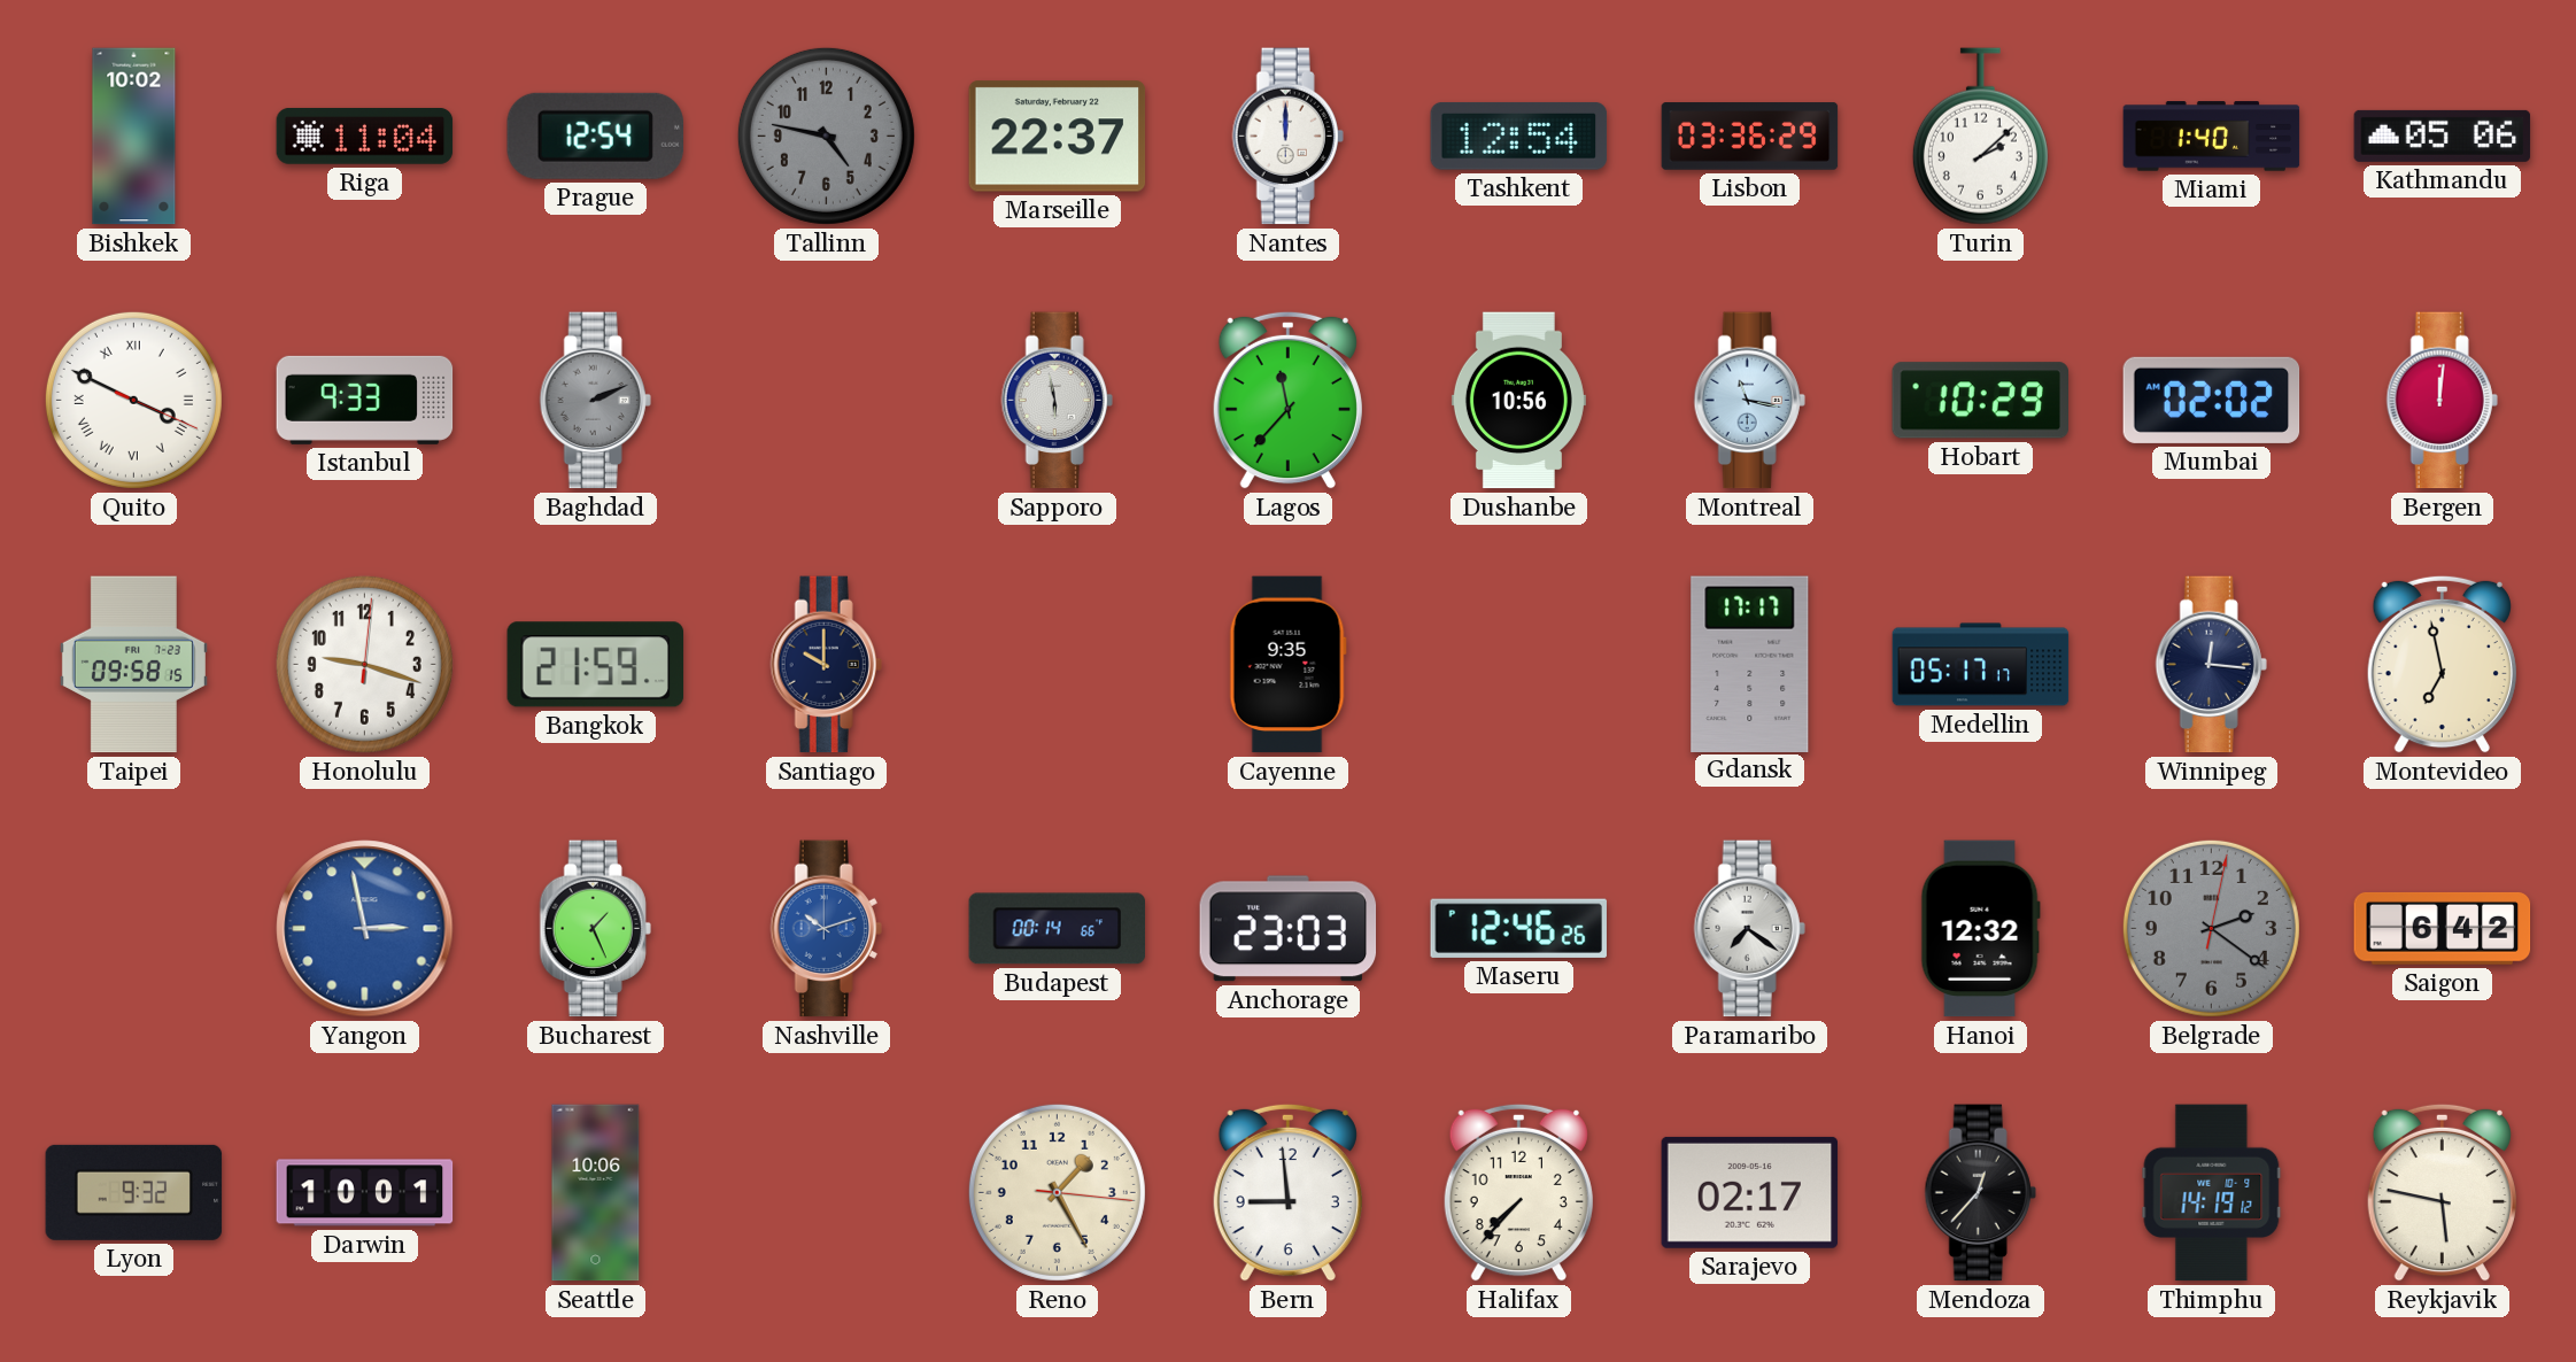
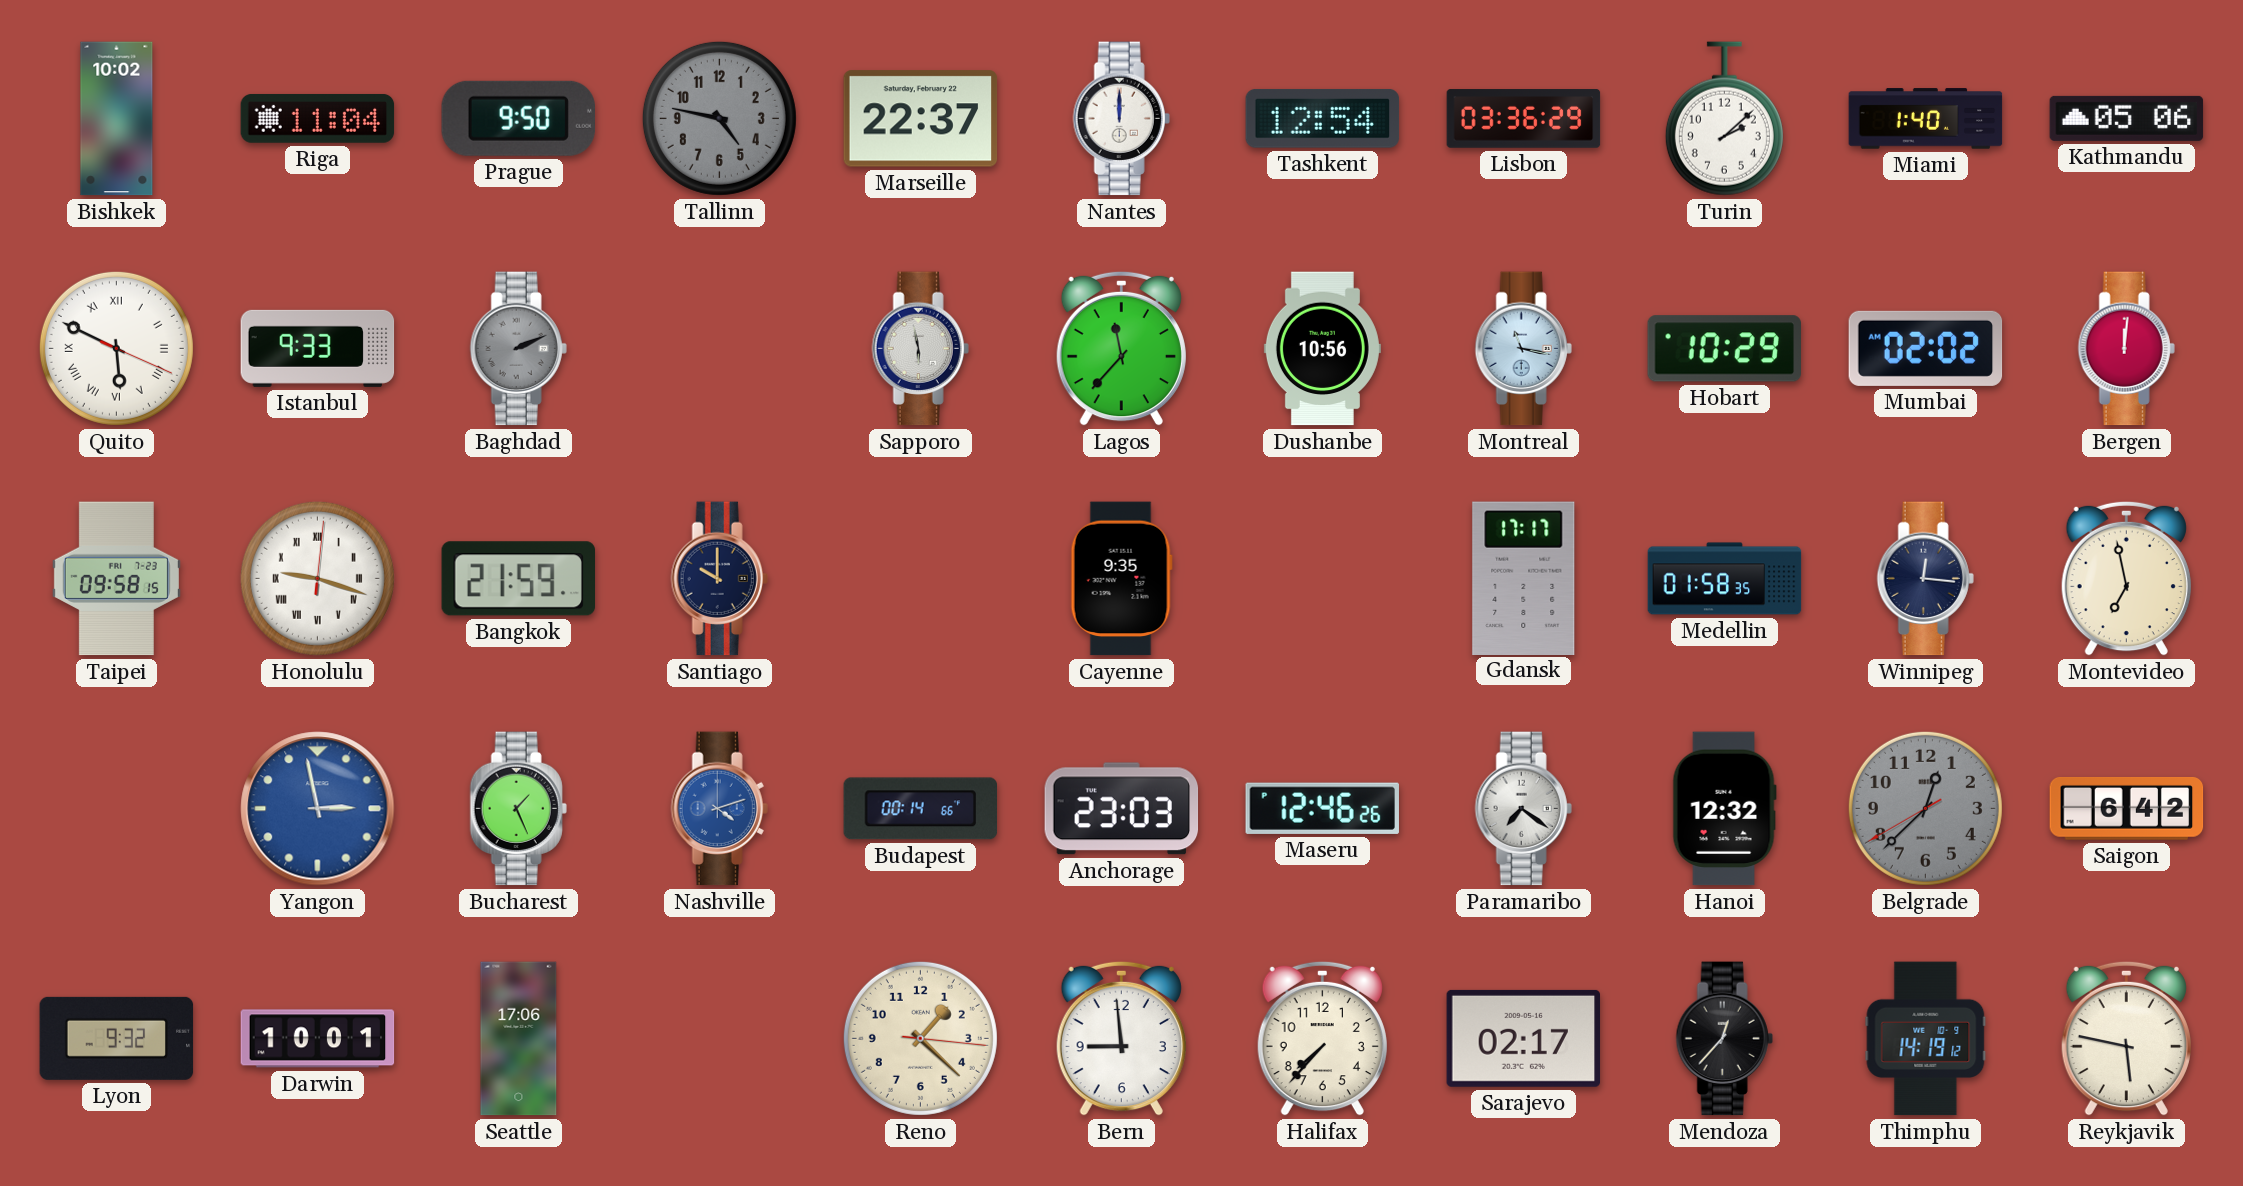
Prague: 12:54 -> 9:50 (518, 118)
Quito: 3:49 -> 5:49 (116, 348)
Honolulu numerals: Arabic -> Roman (317, 578)
Medellin: 05:17 -> 01:58 (1725, 579)
Nashville: 10:12 -> 4:12 (719, 809)
Belgrade: 2:21 -> 12:37 (1925, 808)
Seattle: 10:06 -> 17:06 (519, 1039)
Reno: 1:25 -> 1:22 (920, 1038)
